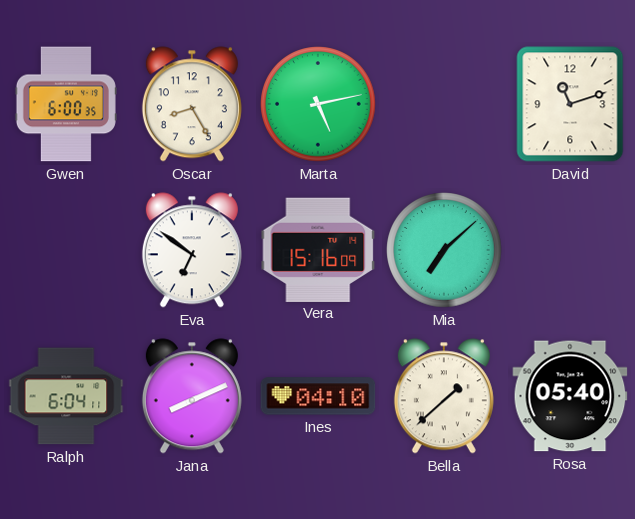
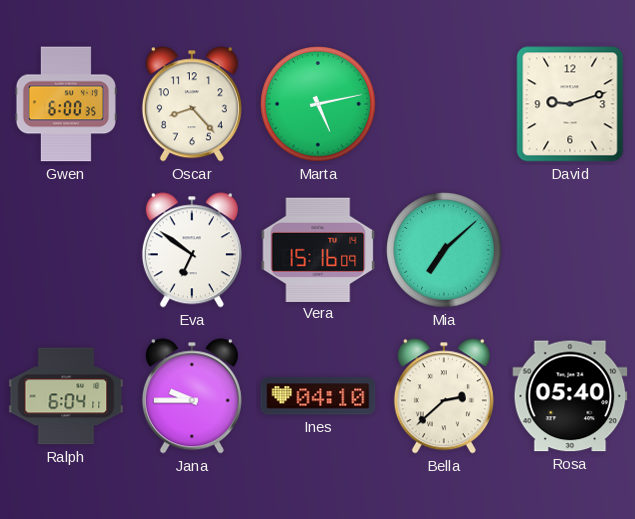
Oscar: 8:25 -> 8:23 (192, 104)
David: 11:12 -> 9:12 (570, 104)
Jana: 8:11 -> 9:45 (192, 396)
Bella: 1:38 -> 2:38 (444, 396)
